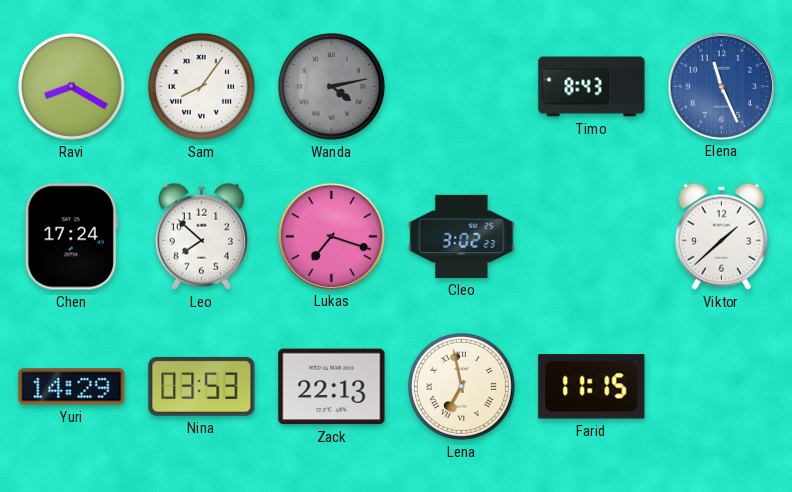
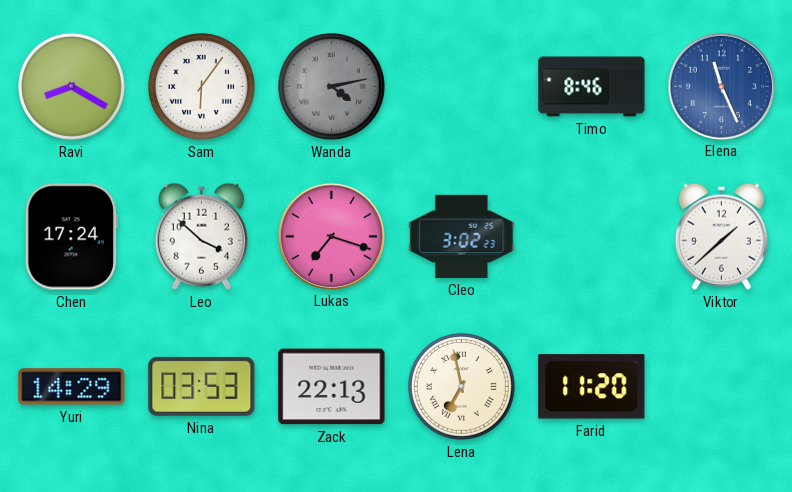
Sam: 8:06 -> 6:06 (201, 86)
Timo: 8:43 -> 8:46 (592, 87)
Leo: 7:52 -> 3:52 (201, 236)
Farid: 11:15 -> 11:20 (592, 387)
